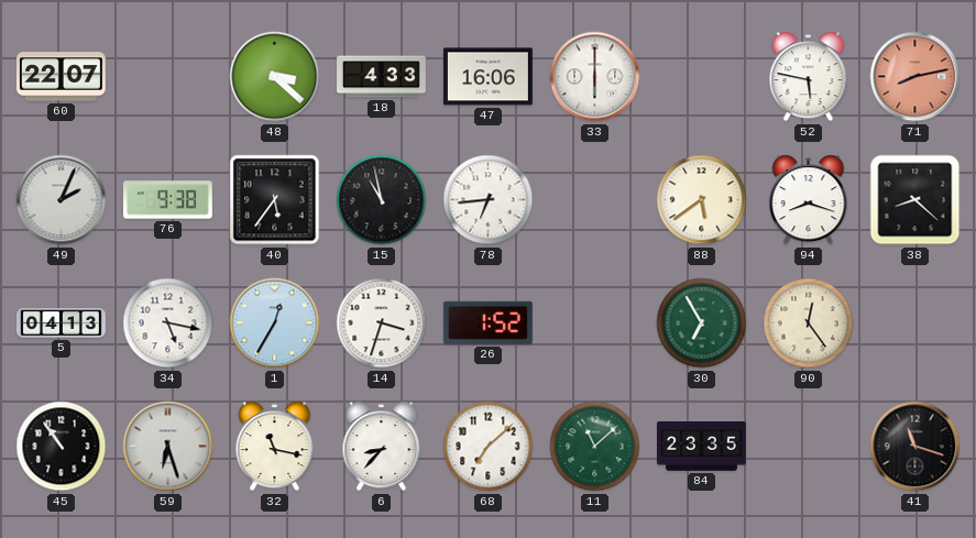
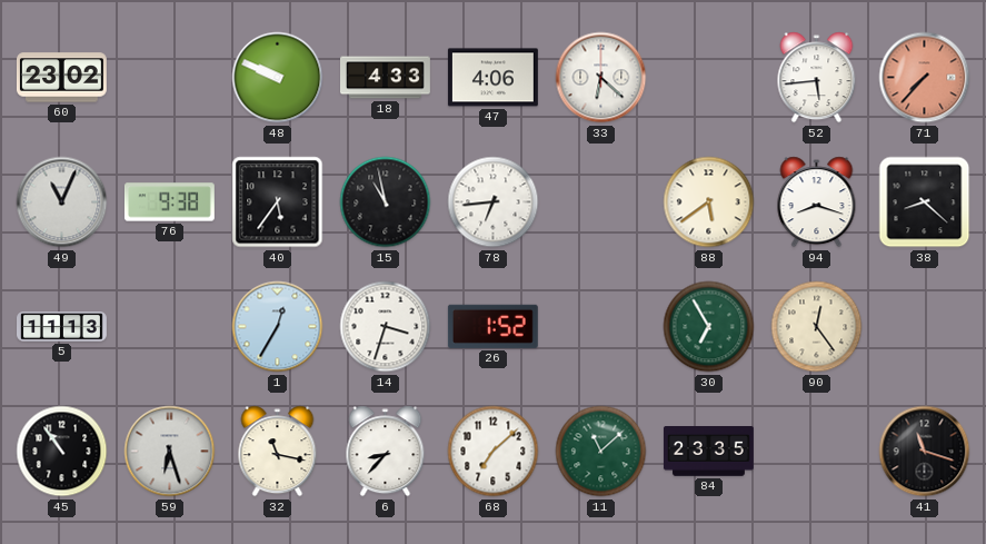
60: 22:07 -> 23:02 (61, 78)
48: 3:22 -> 9:49 (278, 78)
47: 16:06 -> 4:06 (492, 78)
33: 6:00 -> 6:22 (601, 78)
52: 5:47 -> 5:44 (817, 78)
71: 8:13 -> 7:37 (925, 78)
49: 2:04 -> 11:04 (62, 202)
5: 04:13 -> 11:13 (62, 327)
34: 5:17 -> none (168, 323)
